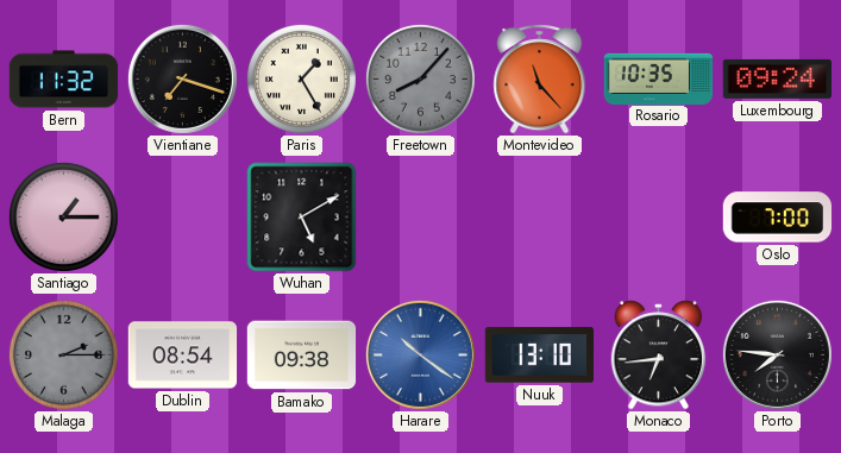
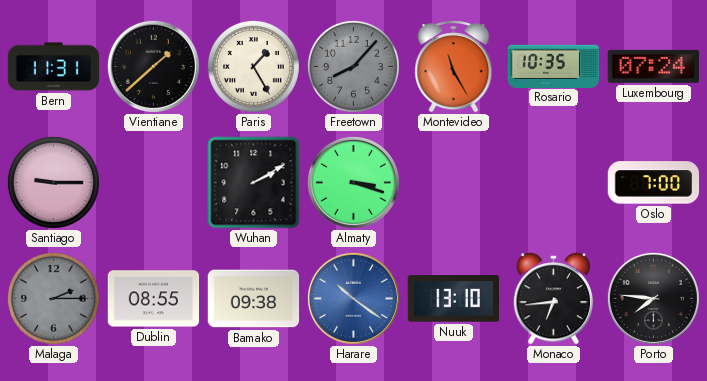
Bern: 11:32 -> 11:31 (54, 67)
Vientiane: 7:18 -> 1:38 (153, 66)
Montevideo: 11:23 -> 11:25 (454, 67)
Luxembourg: 09:24 -> 07:24 (653, 66)
Santiago: 1:15 -> 9:15 (53, 182)
Wuhan: 5:10 -> 2:10 (254, 183)
Almaty: none -> 3:18 (353, 182)
Dublin: 08:54 -> 08:55 (154, 299)
